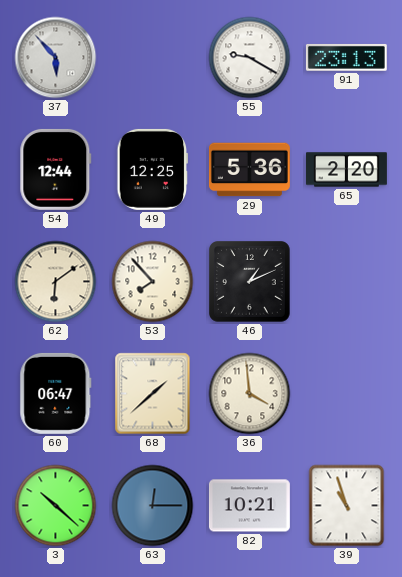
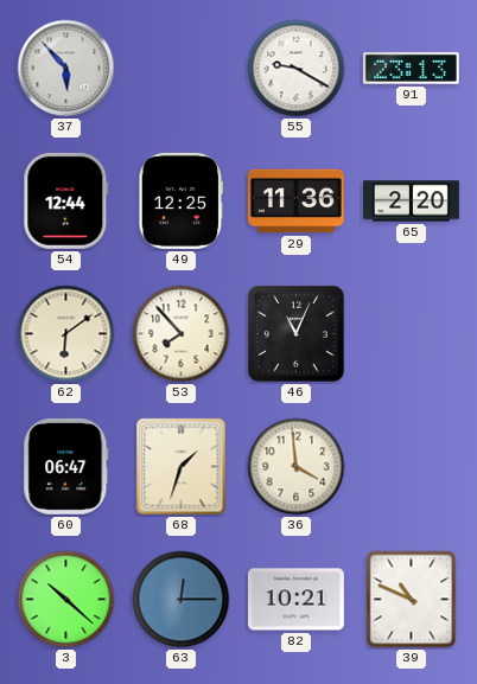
29: 5:36 -> 11:36 (295, 202)
46: 1:11 -> 11:04 (297, 334)
68: 1:38 -> 1:33 (182, 467)
39: 10:57 -> 10:49 (412, 600)
